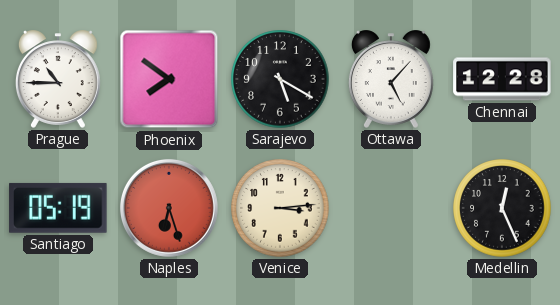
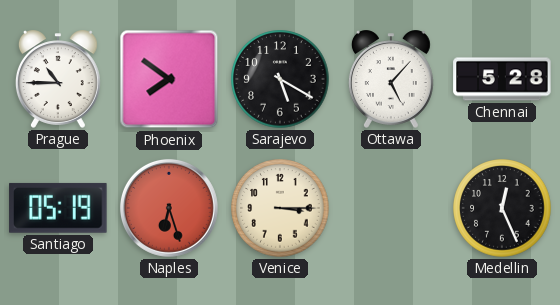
Chennai: 12:28 -> 5:28 (502, 79)
Venice: 3:14 -> 3:15 (280, 208)
